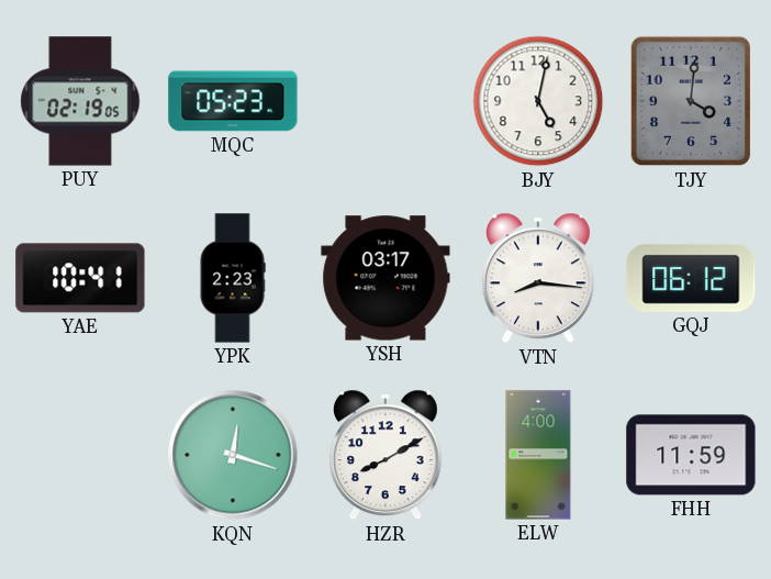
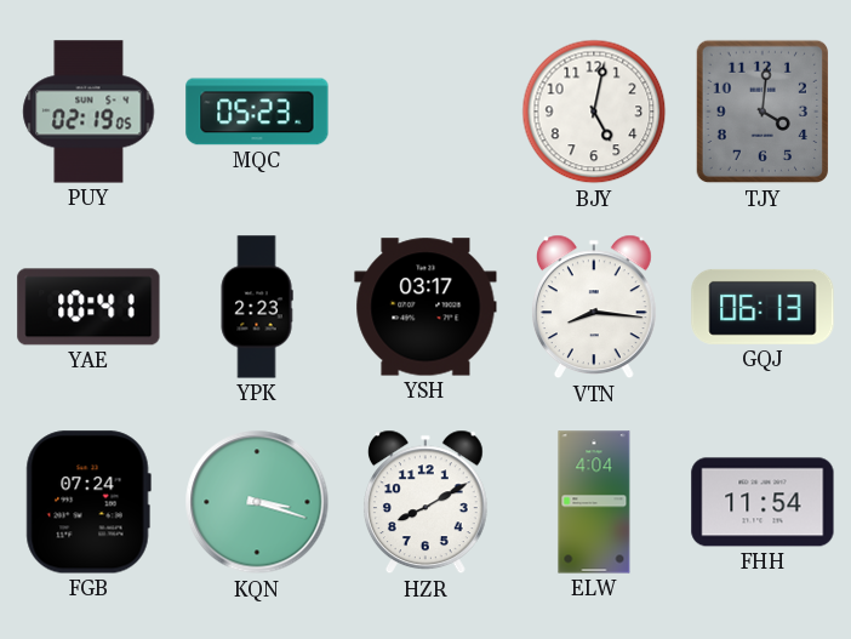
GQJ: 06:12 -> 06:13 (763, 307)
FGB: none -> 07:24 (88, 502)
KQN: 12:18 -> 3:18 (257, 502)
ELW: 4:00 -> 4:04 (594, 502)
FHH: 11:59 -> 11:54 (763, 502)
